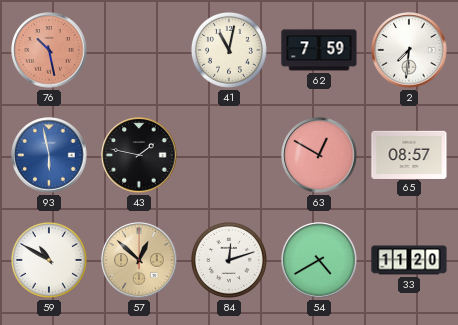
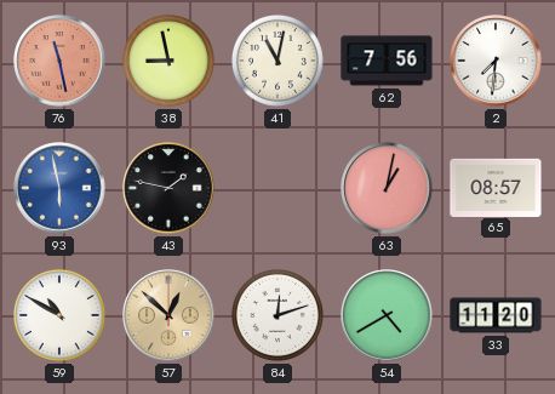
76: 10:28 -> 11:28 (59, 61)
38: none -> 8:58 (168, 61)
62: 7:59 -> 7:56 (387, 61)
63: 12:50 -> 1:02 (387, 188)
